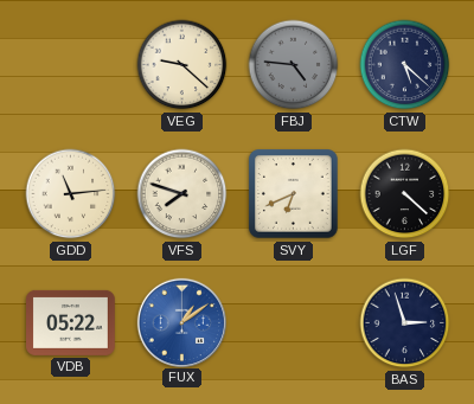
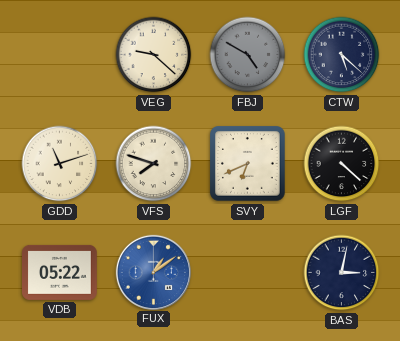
FBJ: 4:46 -> 4:50 (248, 55)
GDD: 11:14 -> 11:12 (60, 164)
BAS: 2:57 -> 3:02 (342, 273)
